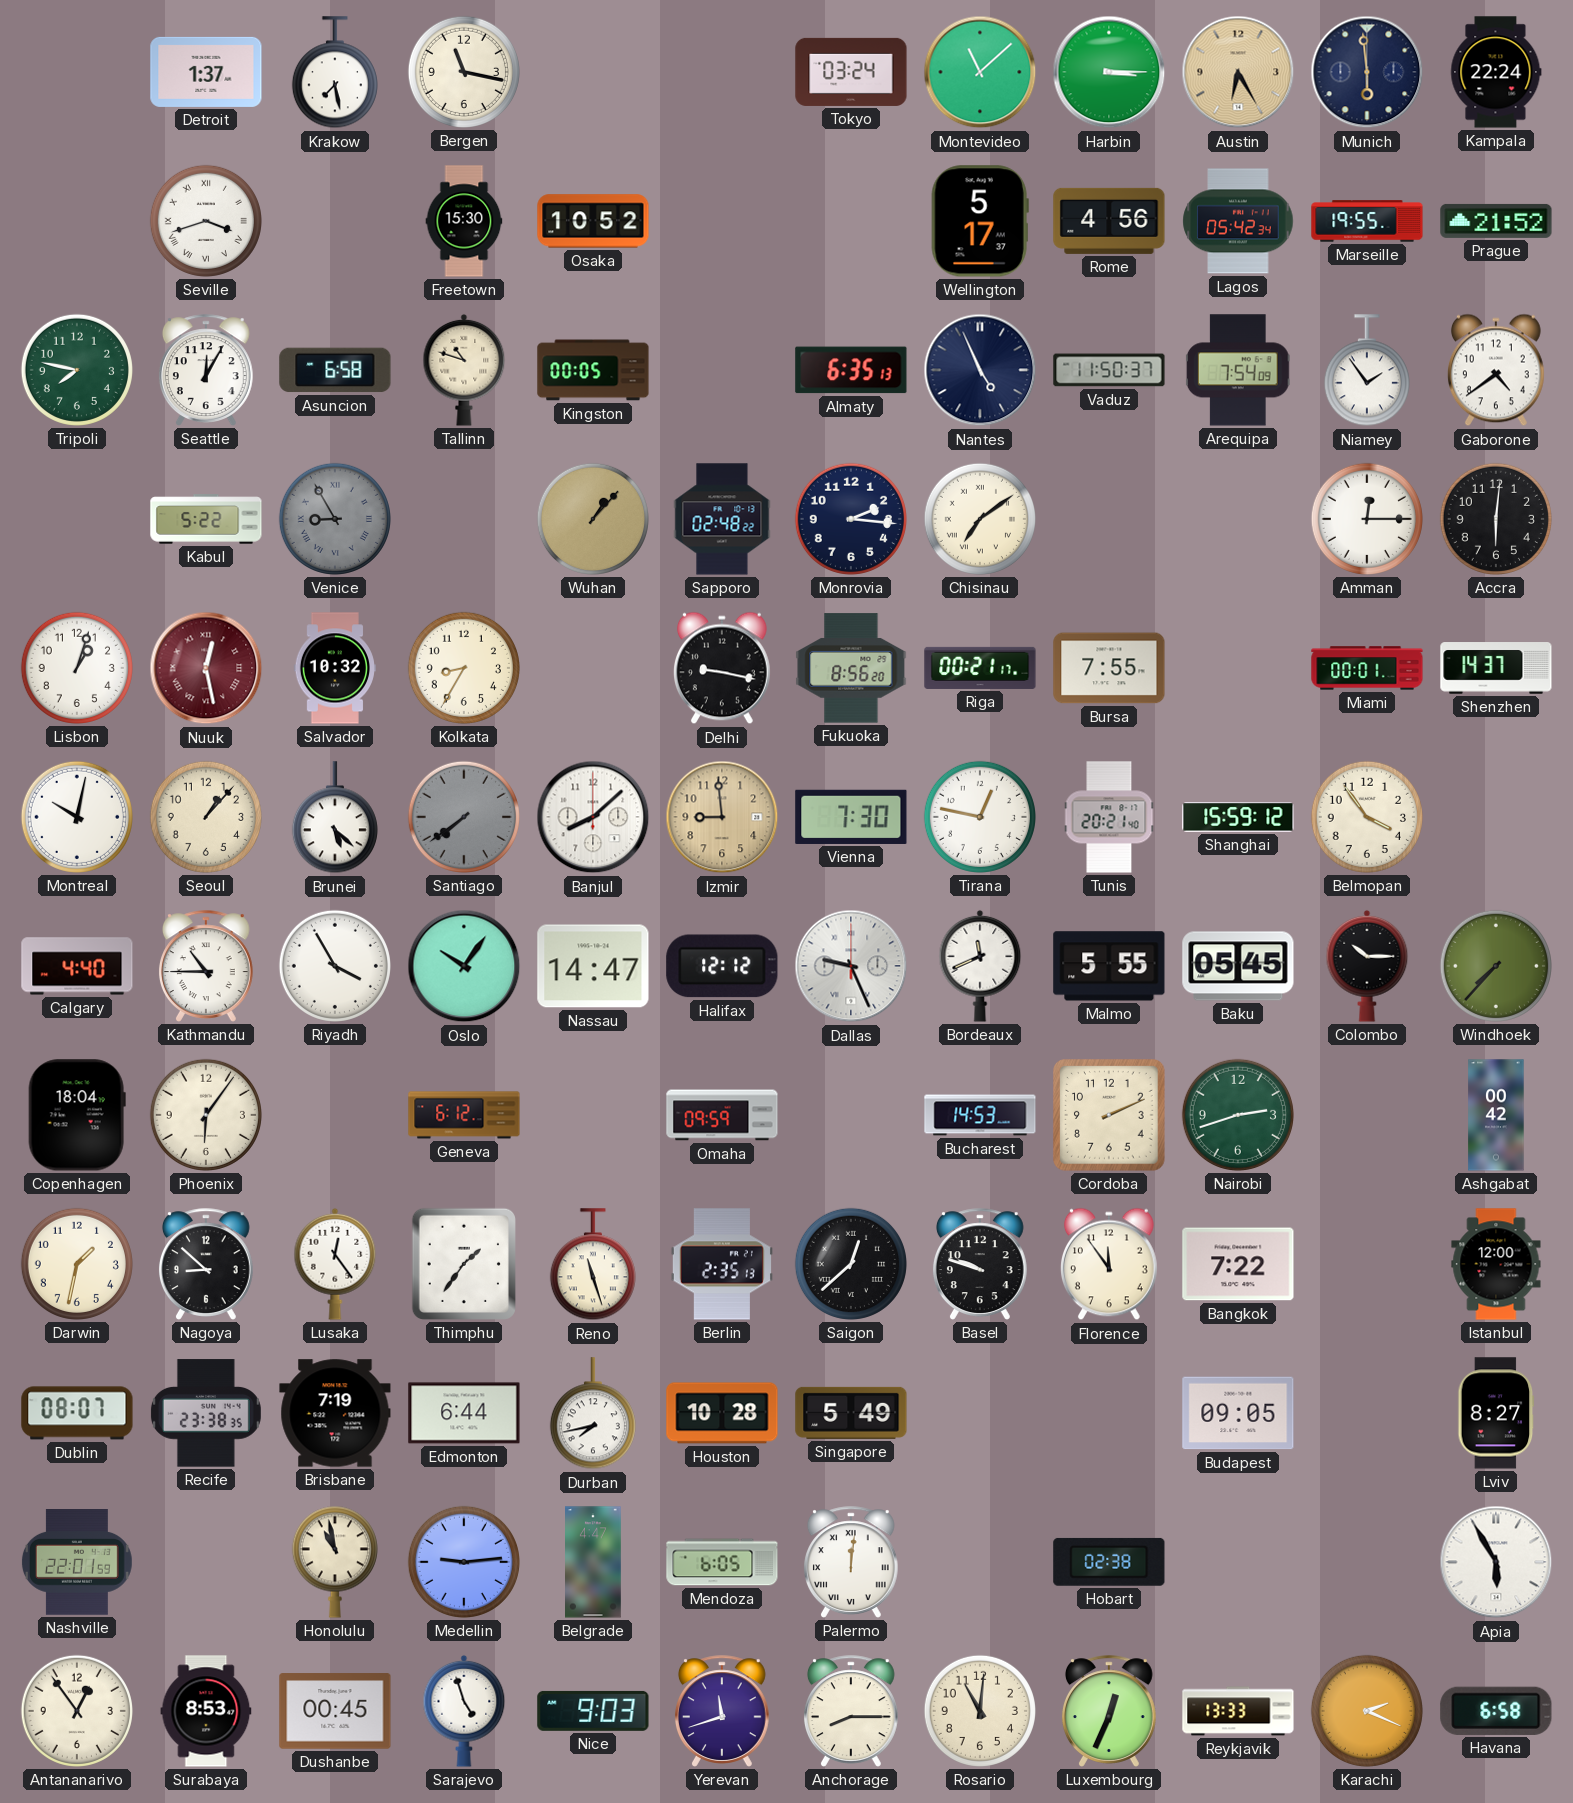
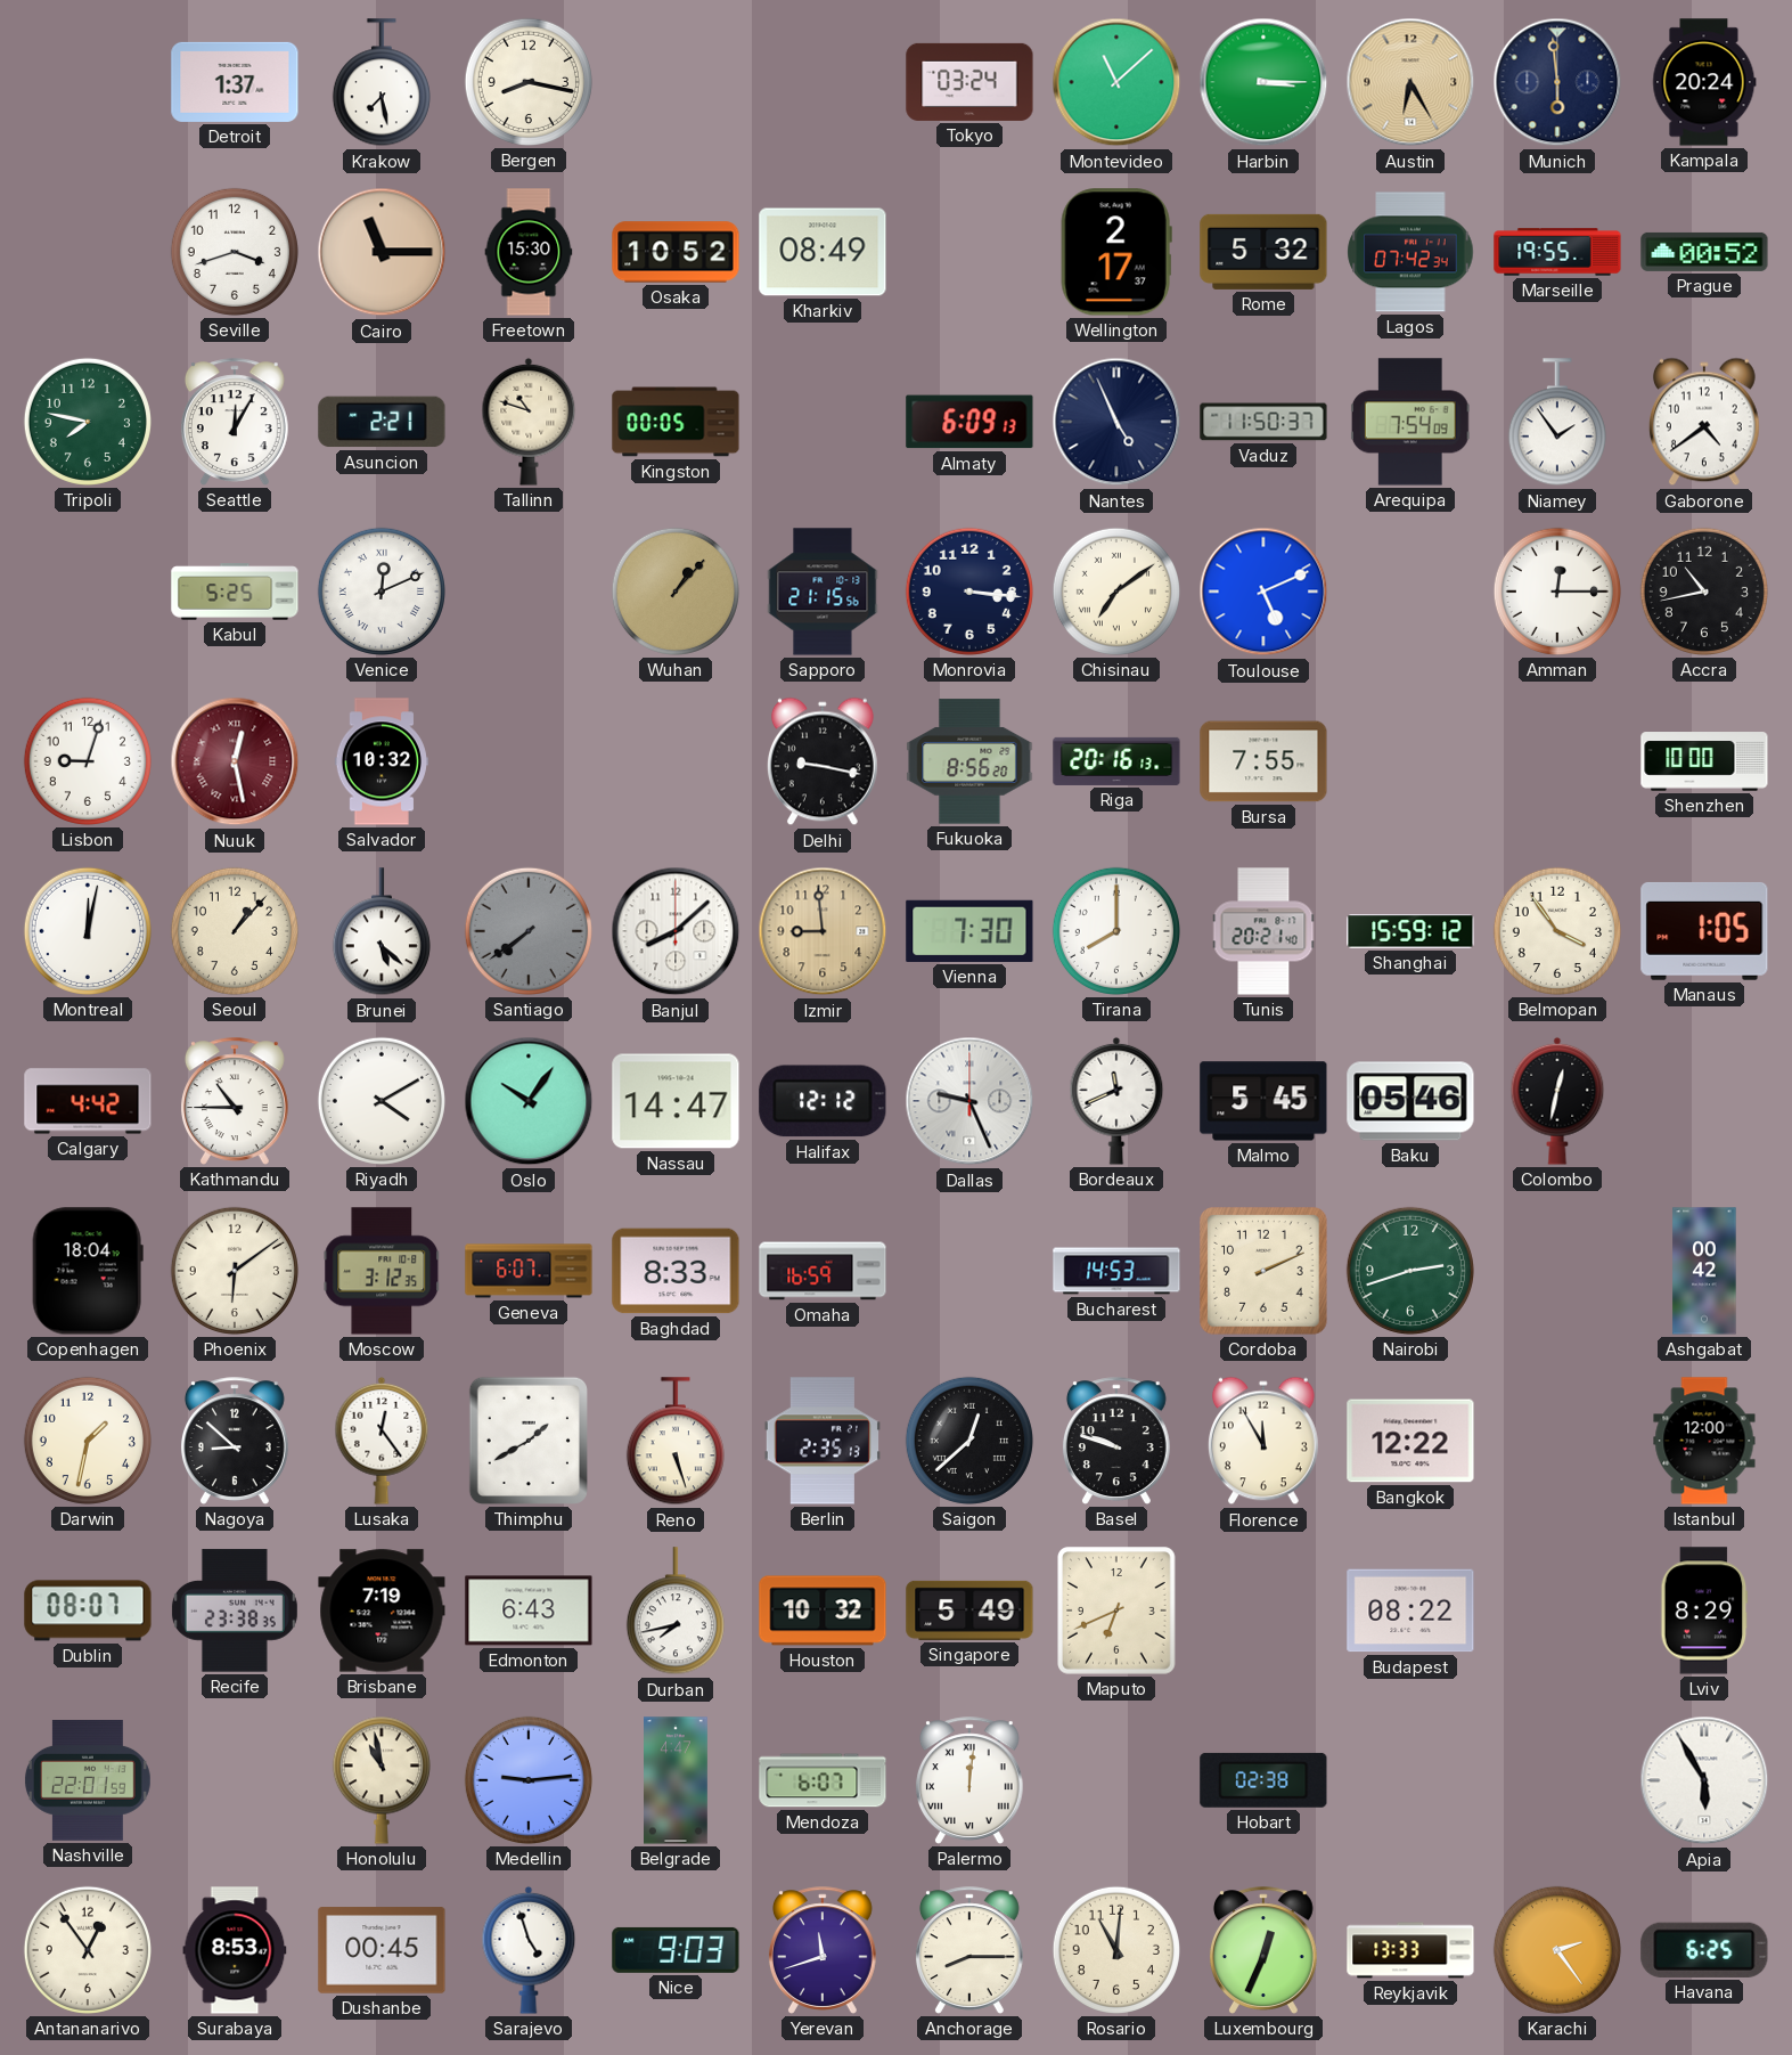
Bergen: 11:17 -> 8:17 (529, 82)
Kampala: 22:24 -> 20:24 (1704, 82)
Seville numerals: Roman -> Arabic (235, 252)
Cairo: none -> 11:15 (382, 252)
Kharkiv: none -> 08:49 (823, 252)
Wellington: 5:17 -> 2:17 (1116, 252)
Rome: 4:56 -> 5:32 (1263, 252)
Lagos: 05:42 -> 07:42 (1410, 252)
Prague: 21:52 -> 00:52 (1704, 252)
Asuncion: 6:58 -> 2:21 (382, 422)
Almaty: 6:35 -> 6:09 (969, 422)
Kabul: 5:22 -> 5:25 (235, 592)
Venice: 8:55 -> 12:11 (382, 592)
Venice dial: grey -> white (382, 592)
Sapporo: 02:48 -> 21:15 (823, 592)
Monrovia: 2:16 -> 3:16 (969, 592)
Toulouse: none -> 5:11 (1263, 592)
Accra: 6:01 -> 10:43 (1704, 592)
Lisbon: 1:03 -> 9:03 (88, 761)
Kolkata: 8:35 -> none (464, 668)
Riga: 00:21 -> 20:16 (1116, 761)
Miami: 00:01 -> none (1367, 668)
Shenzhen: 14:37 -> 10:00 (1704, 761)
Montreal: 10:02 -> 12:02 (88, 931)
Tirana: 12:47 -> 8:00 (1116, 931)
Manaus: none -> 1:05 (1704, 931)
Calgary: 4:40 -> 4:42 (88, 1101)
Riyadh: 3:55 -> 4:10 (382, 1101)
Malmo: 5:55 -> 5:45 (1263, 1101)
Baku: 05:45 -> 05:46 (1410, 1101)
Colombo: 10:15 -> 12:32 (1557, 1101)
Windhoek: 7:37 -> none (1496, 966)
Phoenix: 6:06 -> 6:09 (235, 1271)
Moscow: none -> 3:12 (382, 1271)
Geneva: 6:12 -> 6:07 (529, 1271)
Baghdad: none -> 8:33 (676, 1271)
Omaha: 09:59 -> 16:59 (823, 1271)
Thimphu: 1:36 -> 1:40 (529, 1441)
Reno: 11:27 -> 5:27 (676, 1442)
Florence: 11:54 -> 11:55 (1263, 1441)
Bangkok: 7:22 -> 12:22 (1410, 1441)
Edmonton: 6:44 -> 6:43 (529, 1610)
Houston: 10:28 -> 10:32 (823, 1610)
Maputo: none -> 6:41 (1116, 1610)
Budapest: 09:05 -> 08:22 (1410, 1610)
Lviv: 8:27 -> 8:29 (1704, 1610)
Mendoza: 6:05 -> 6:07 (823, 1780)
Karachi: 2:19 -> 2:24 (1557, 1950)
Havana: 6:58 -> 6:25 (1704, 1950)
